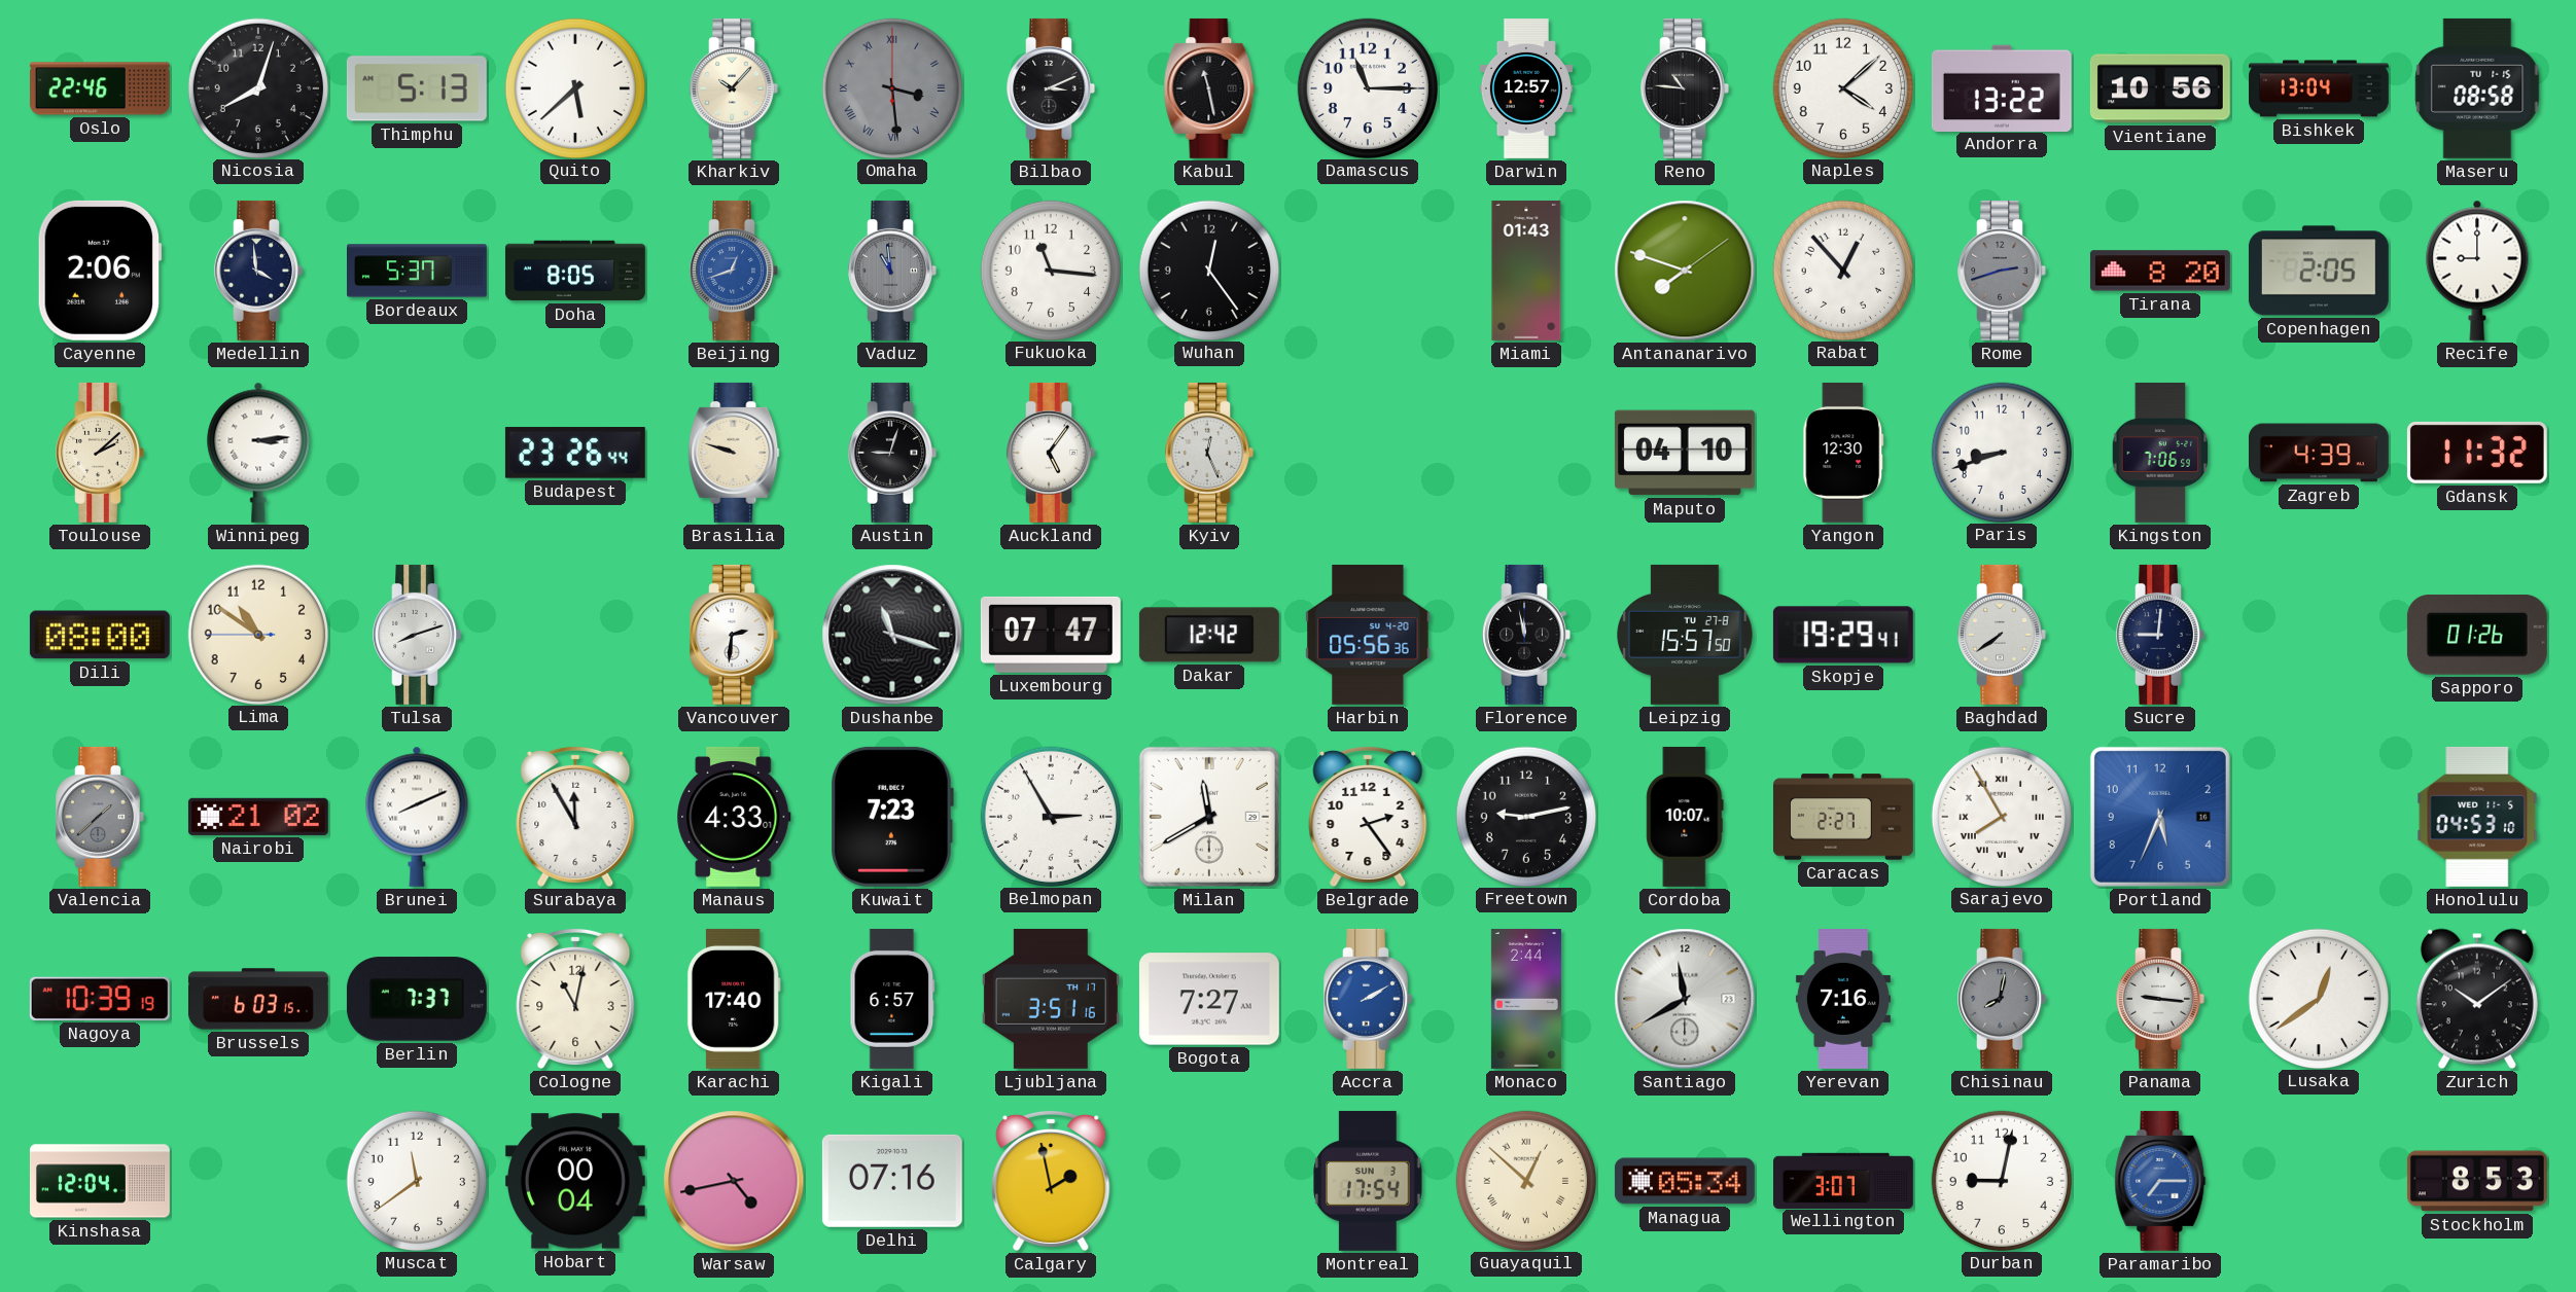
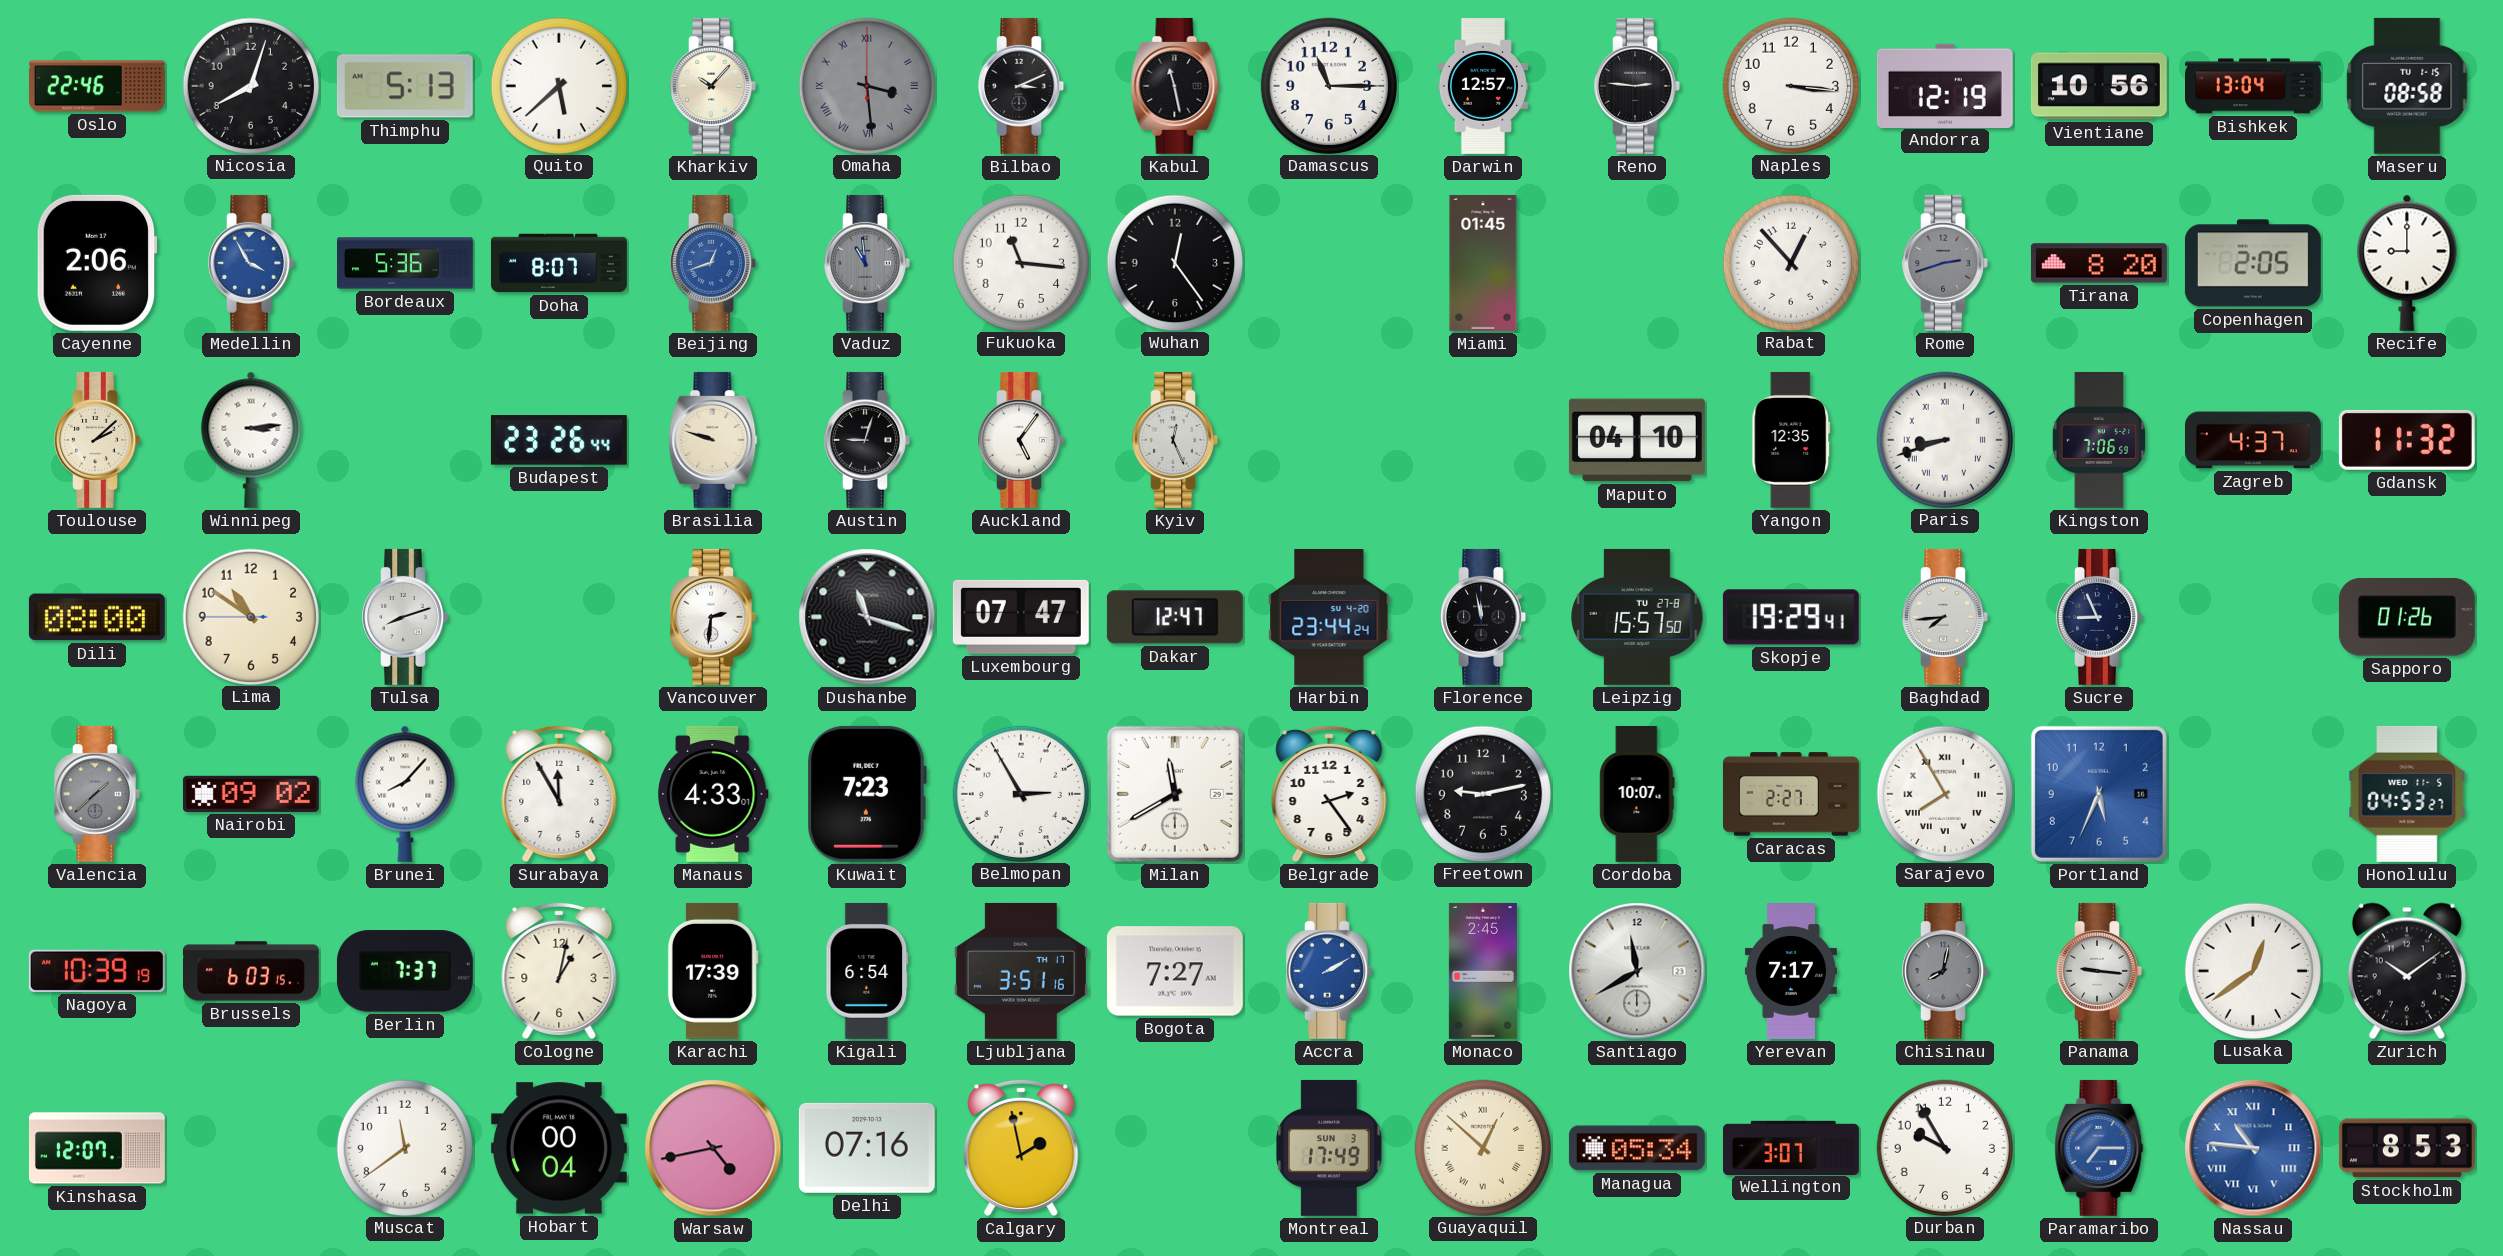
Reno: 10:46 -> 2:46 (1637, 86)
Naples: 4:08 -> 3:16 (1790, 85)
Andorra: 13:22 -> 12:19 (1945, 85)
Medellin: 3:59 -> 3:55 (251, 263)
Medellin dial: navy -> blue (251, 263)
Bordeaux: 5:37 -> 5:36 (406, 263)
Doha: 8:05 -> 8:07 (559, 263)
Miami: 01:43 -> 01:45 (1483, 263)
Antananarivo: 7:48 -> none (1685, 271)
Yangon: 12:30 -> 12:35 (1791, 440)
Paris numerals: Arabic -> Roman (1944, 439)
Zagreb: 4:39 -> 4:37 (2253, 440)
Dakar: 12:42 -> 12:47 (1175, 617)
Harbin: 05:56 -> 23:44 (1329, 617)
Baghdad: 7:39 -> 7:44 (1945, 617)
Sucre: 9:01 -> 8:56 (2099, 617)
Nairobi: 21:02 -> 09:02 (251, 794)
Brunei: 8:11 -> 8:07 (405, 794)
Honolulu: 04:53:10 -> 04:53:27 (2407, 794)
Cologne: 11:02 -> 1:02 (559, 970)
Karachi: 17:40 -> 17:39 (713, 971)
Kigali: 6:57 -> 6:54 (867, 971)
Monaco: 2:44 -> 2:45 (1483, 971)
Yerevan: 7:16 -> 7:17 (1791, 972)
Kinshasa: 12:04 -> 12:07 (97, 1148)
Montreal: 17:54 -> 17:49 (1329, 1148)
Durban: 9:02 -> 9:55 (1944, 1147)
Nassau: none -> 10:46 (2253, 1148)
